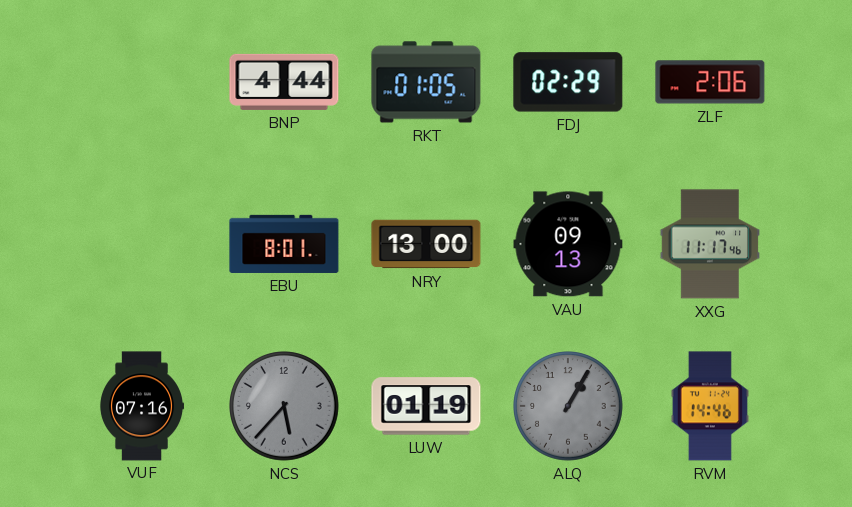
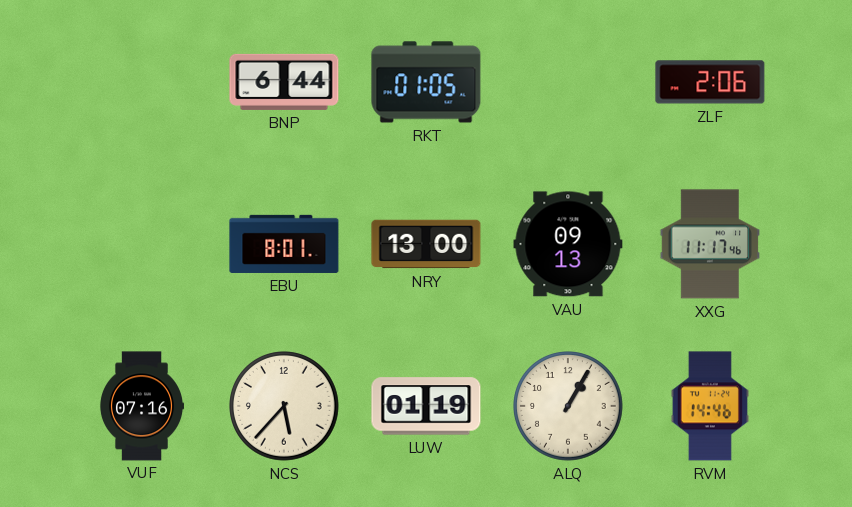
BNP: 4:44 -> 6:44 (284, 82)
FDJ: 02:29 -> none (568, 82)
NCS dial: grey -> cream (285, 407)
ALQ dial: grey -> cream (569, 407)
